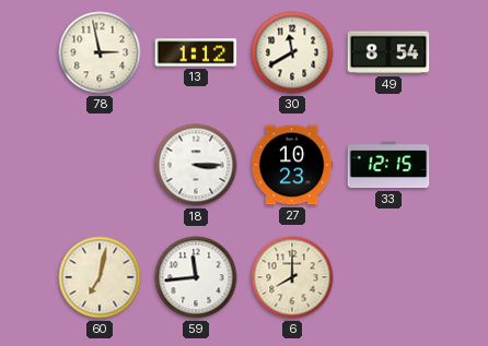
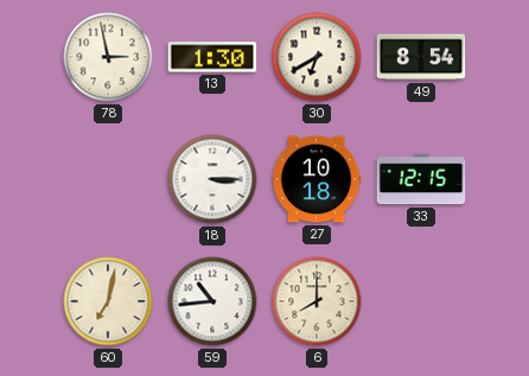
13: 1:12 -> 1:30 (212, 57)
30: 11:40 -> 6:40 (317, 57)
27: 10:23 -> 10:18 (317, 179)
59: 11:44 -> 10:44 (212, 301)
